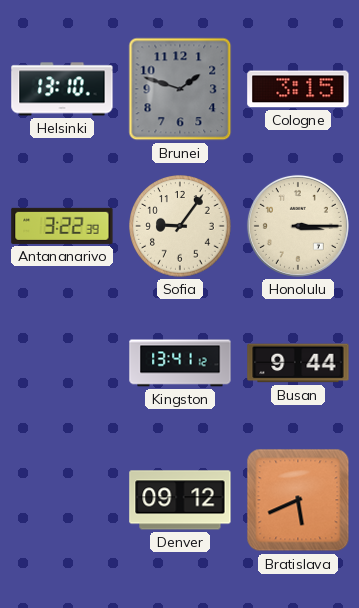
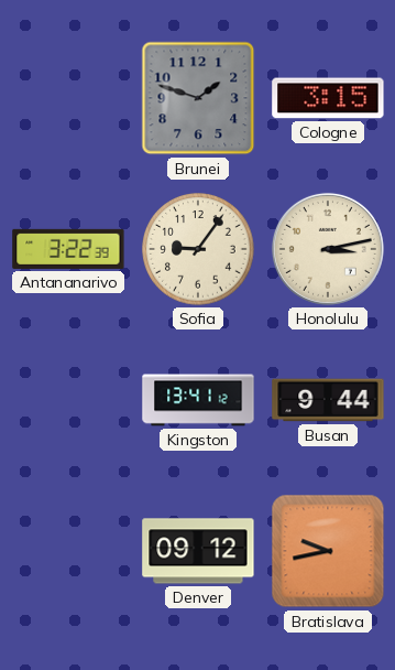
Helsinki: 13:10 -> none (62, 89)
Honolulu: 3:15 -> 3:13 (328, 249)
Bratislava: 5:41 -> 9:43 (328, 551)
